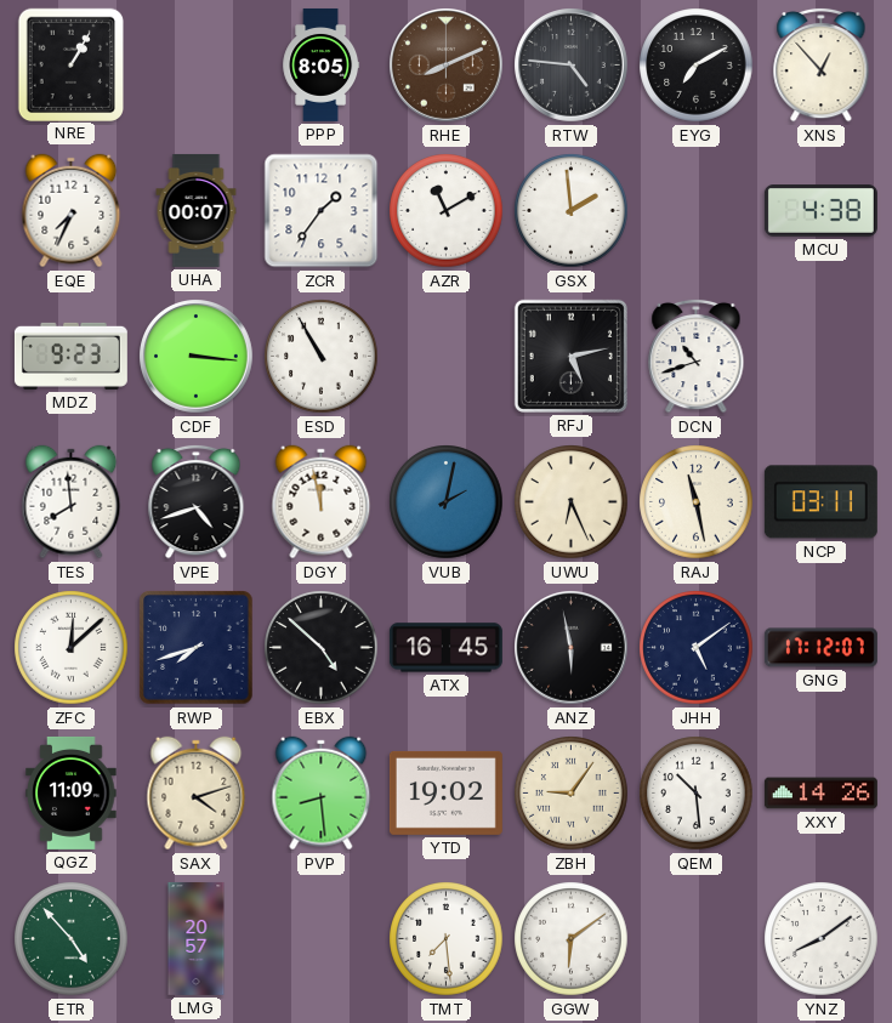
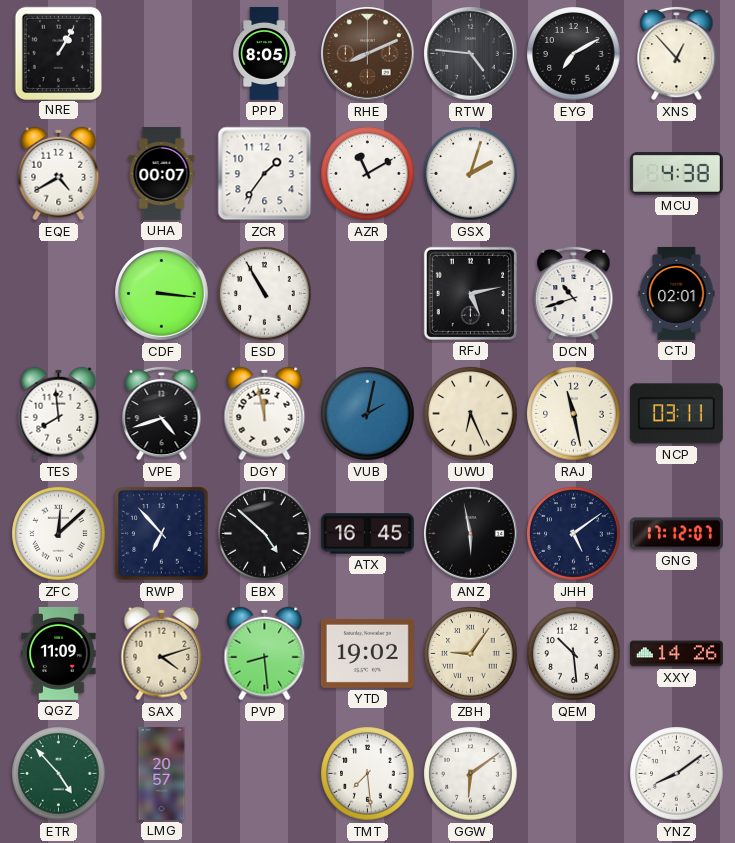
EQE: 7:34 -> 4:40 (59, 174)
GSX: 1:59 -> 2:03 (471, 174)
MDZ: 9:23 -> none (70, 356)
CTJ: none -> 02:01 (677, 293)
RWP: 7:42 -> 6:53 (162, 534)
